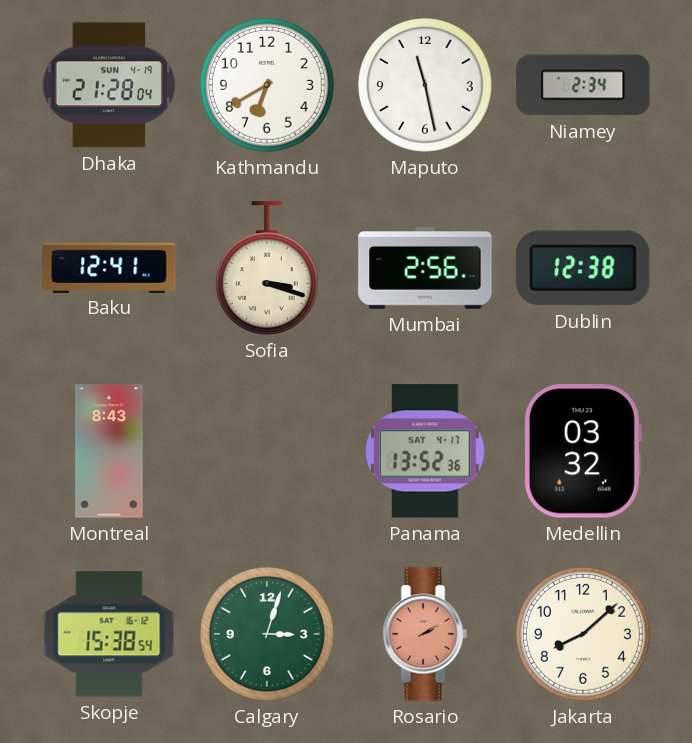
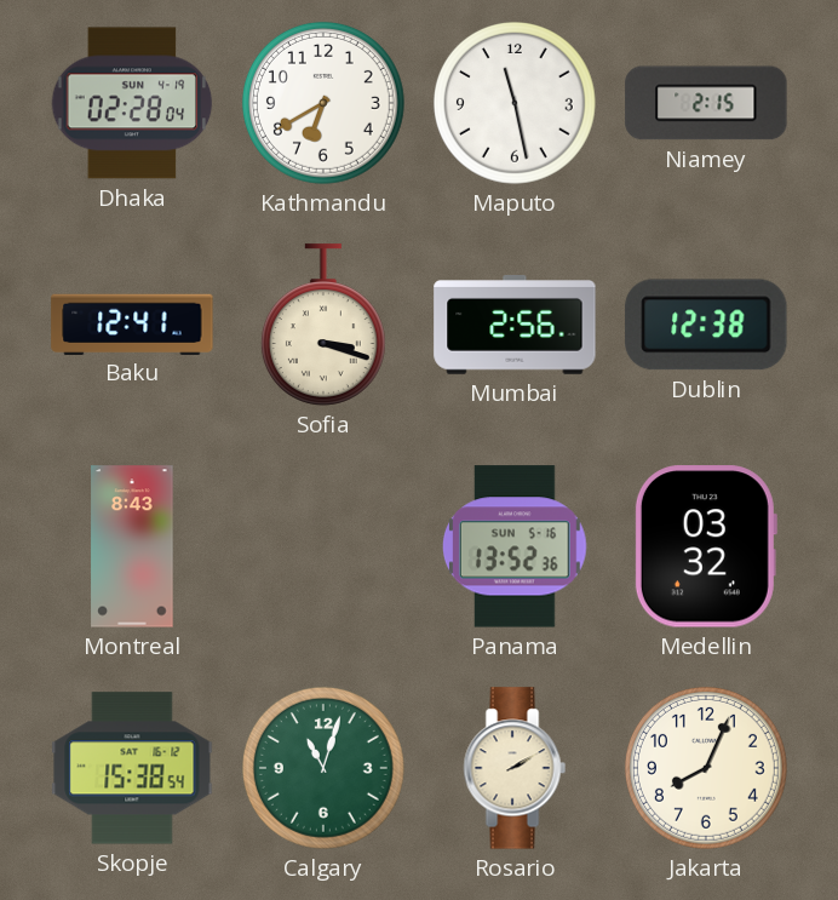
Dhaka: 21:28 -> 02:28 (132, 103)
Niamey: 2:34 -> 2:15 (706, 103)
Panama date: SAT 4-17 -> SUN 5-16 (515, 546)
Calgary: 3:03 -> 11:03 (323, 768)
Rosario dial: salmon -> cream (515, 768)
Jakarta: 8:08 -> 8:04 (706, 768)
